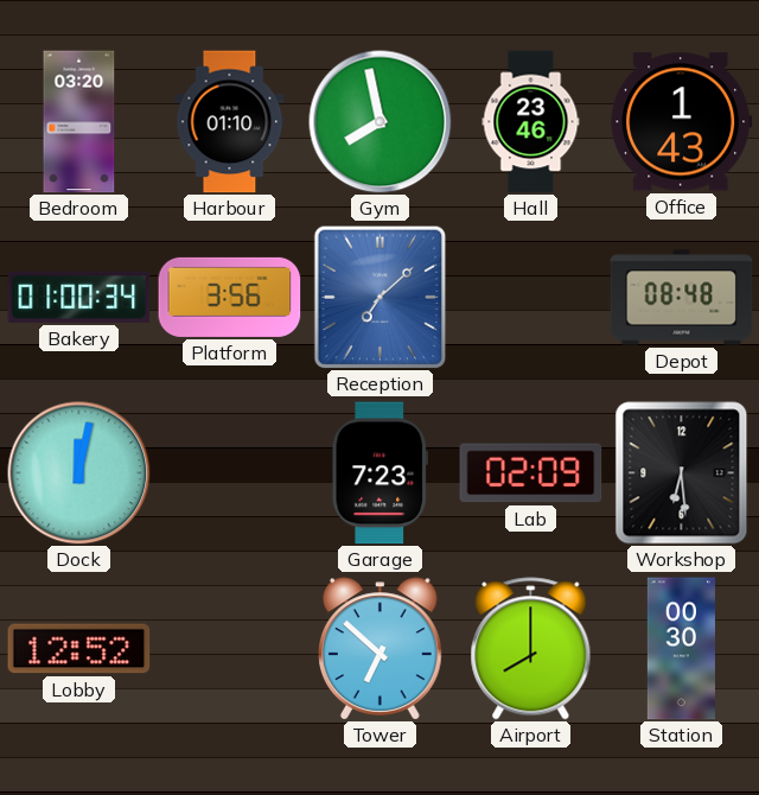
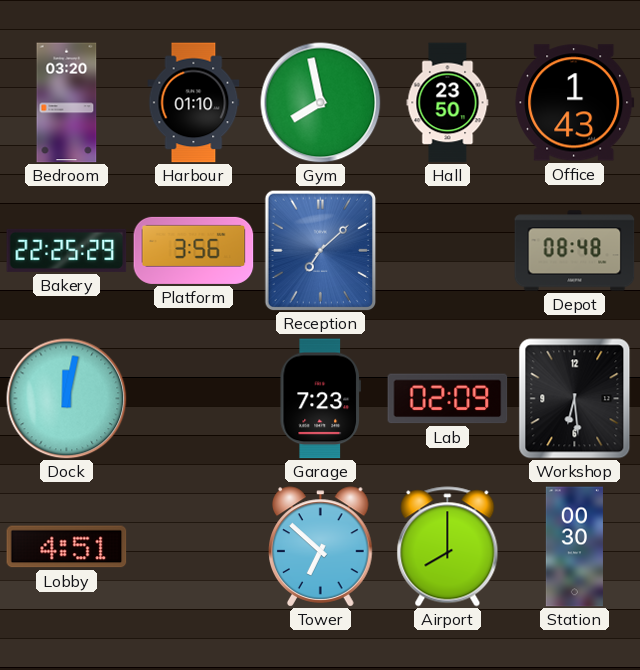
Hall: 23:46 -> 23:50 (448, 103)
Bakery: 01:00 -> 22:25 (67, 250)
Lobby: 12:52 -> 4:51 (67, 547)
